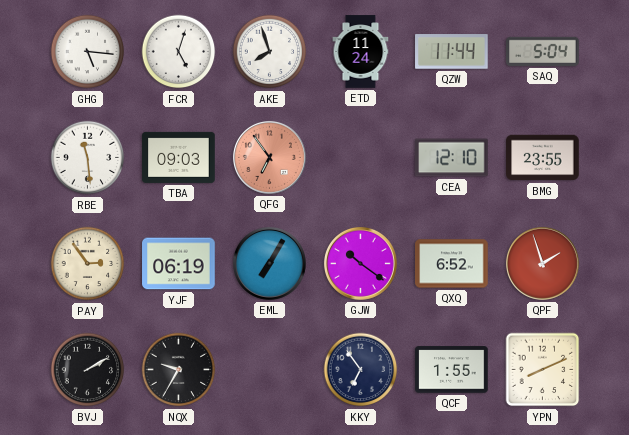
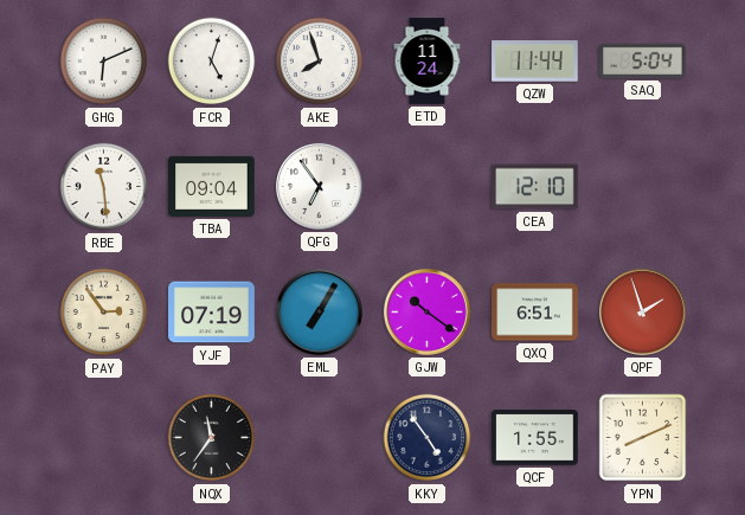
GHG: 5:16 -> 6:11 (104, 62)
TBA: 09:03 -> 09:04 (212, 186)
QFG dial: salmon -> white (319, 186)
BMG: 23:55 -> none (543, 158)
YJF: 06:19 -> 07:19 (212, 313)
QXQ: 6:52 -> 6:51 (535, 313)
BVJ: 2:10 -> none (88, 370)
NQX: 9:35 -> 11:36 (212, 438)
KKY: 6:54 -> 4:54 (428, 438)
